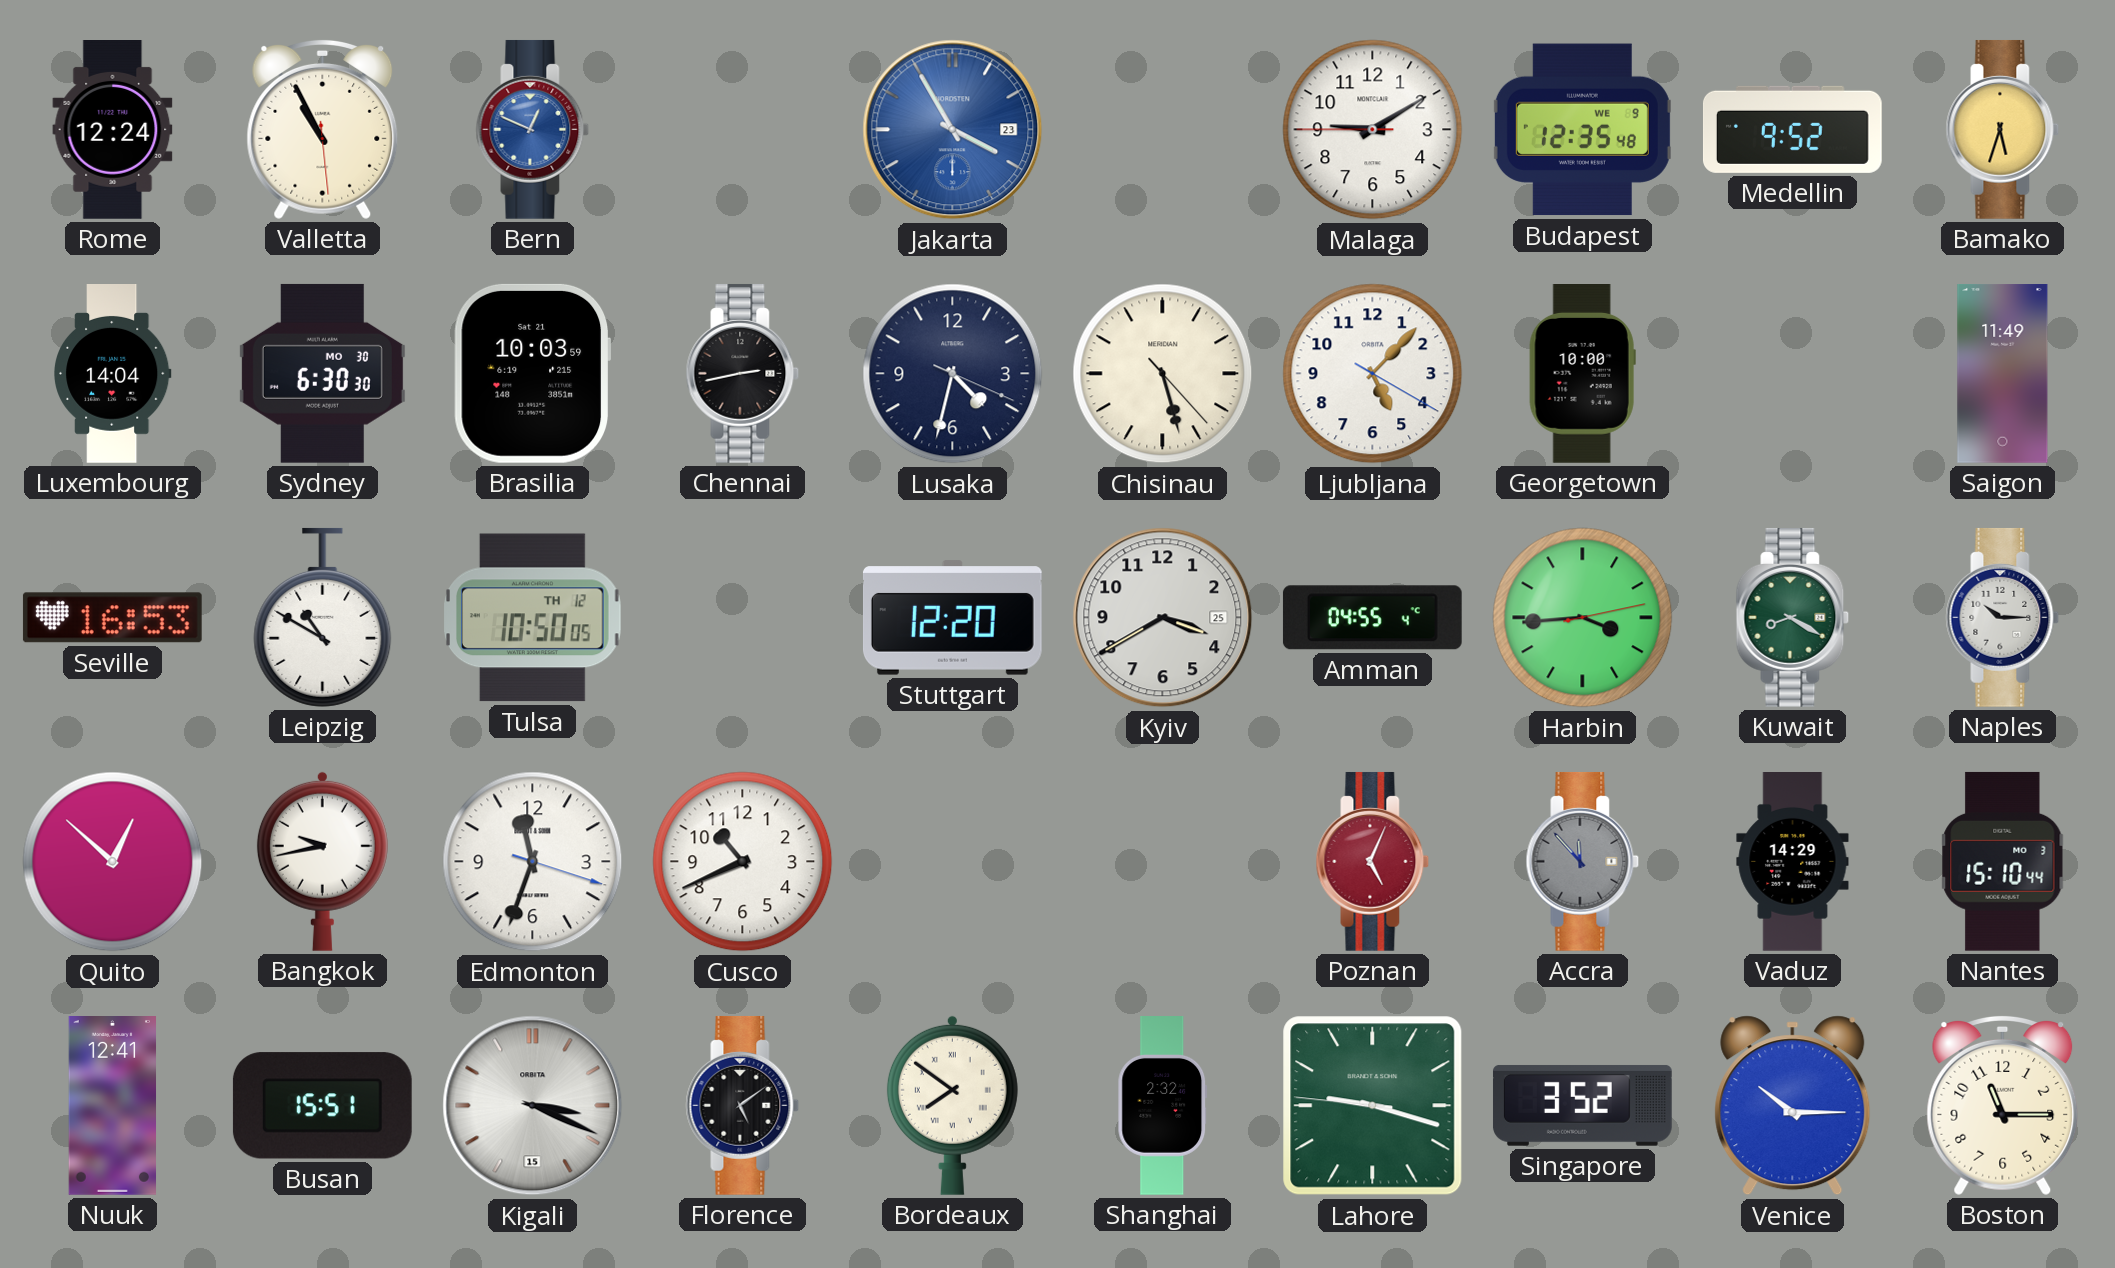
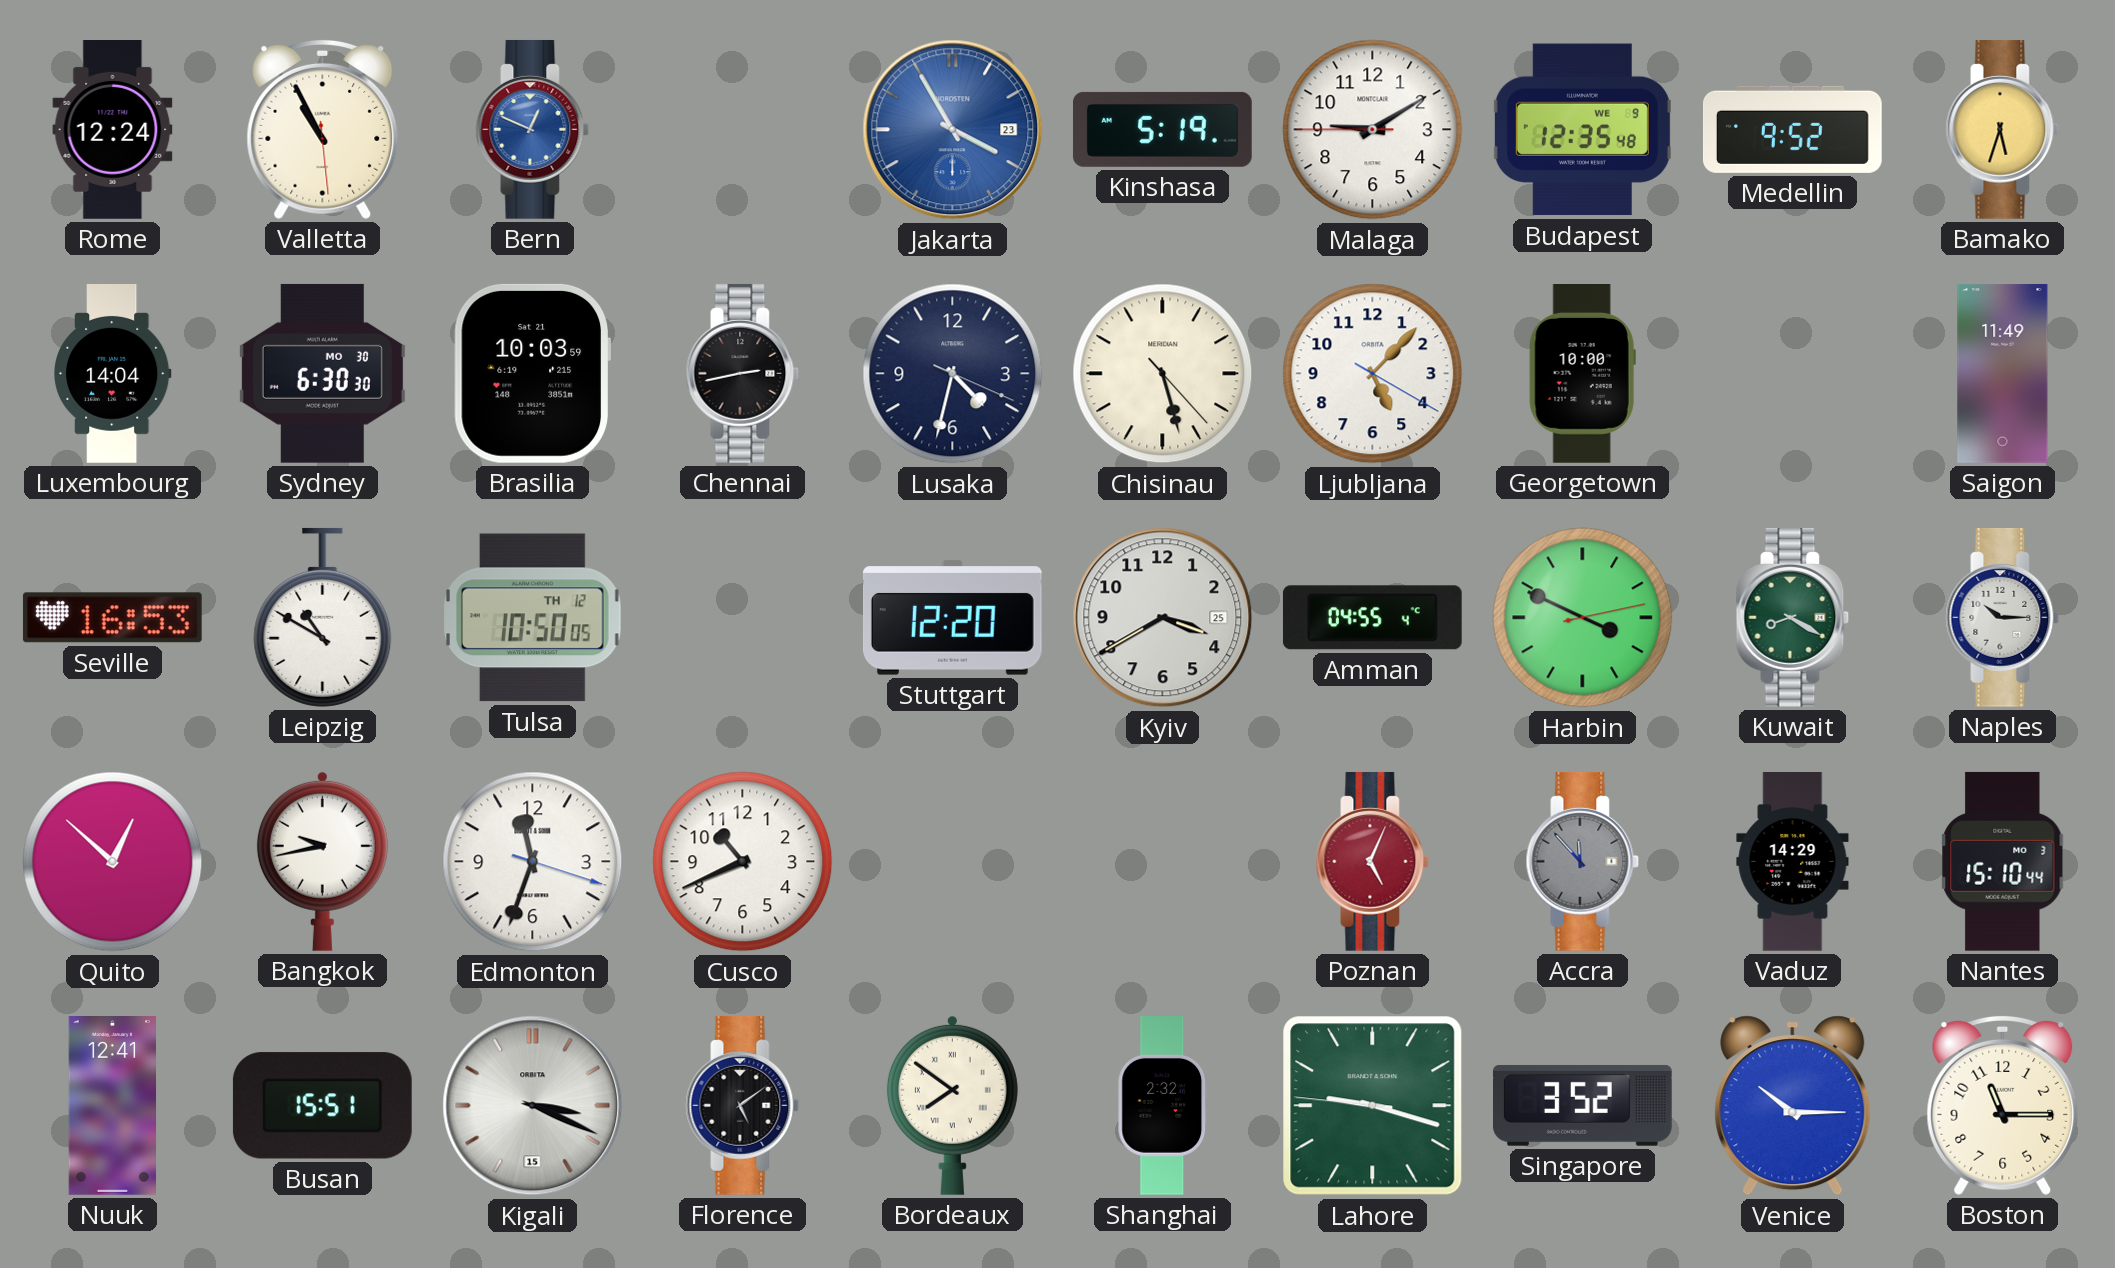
Kinshasa: none -> 5:19 (1162, 129)
Harbin: 3:44 -> 3:49 (1583, 618)
